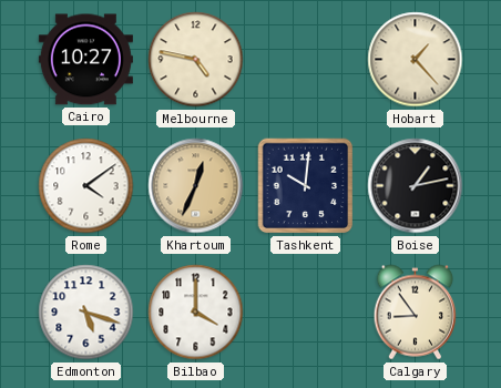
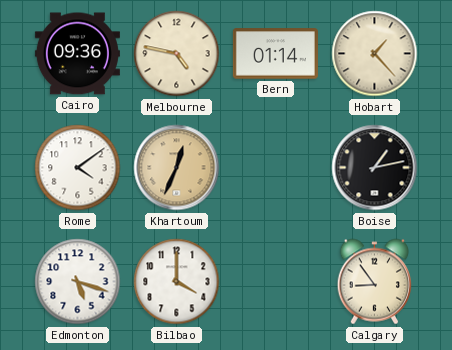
Cairo: 10:27 -> 09:36 (77, 54)
Bern: none -> 01:14 (275, 54)
Tashkent: 10:01 -> none (306, 186)
